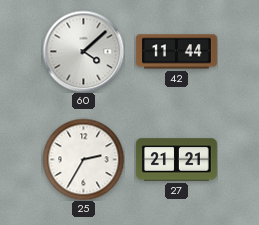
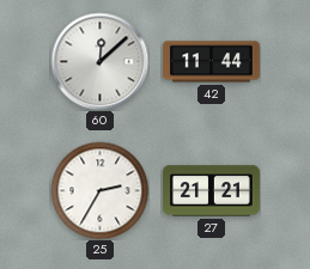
60: 4:08 -> 12:08 (99, 61)
